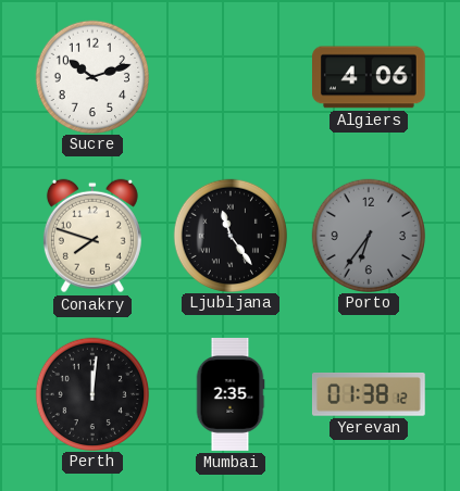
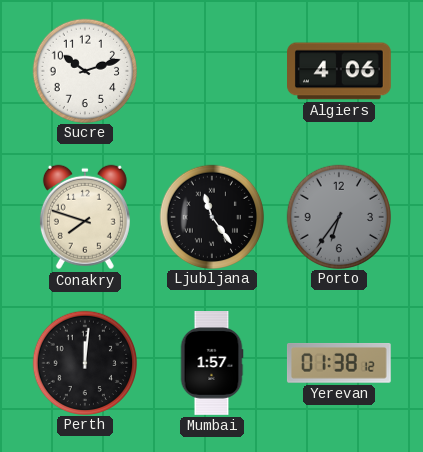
Mumbai: 2:35 -> 1:57 (212, 363)
